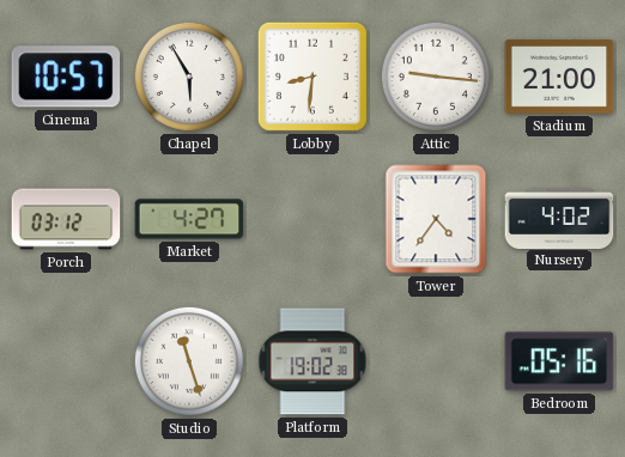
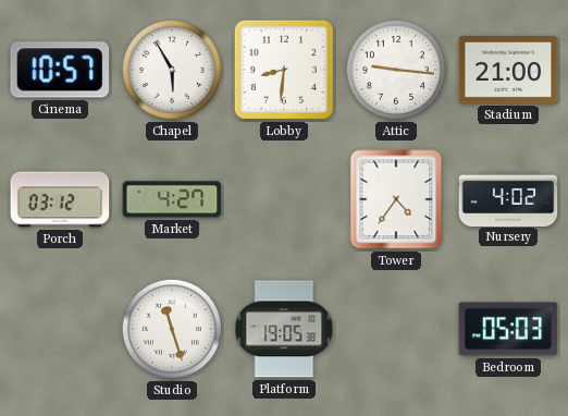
Platform: 19:02 -> 19:05 (284, 329)
Bedroom: 05:16 -> 05:03 (508, 329)
